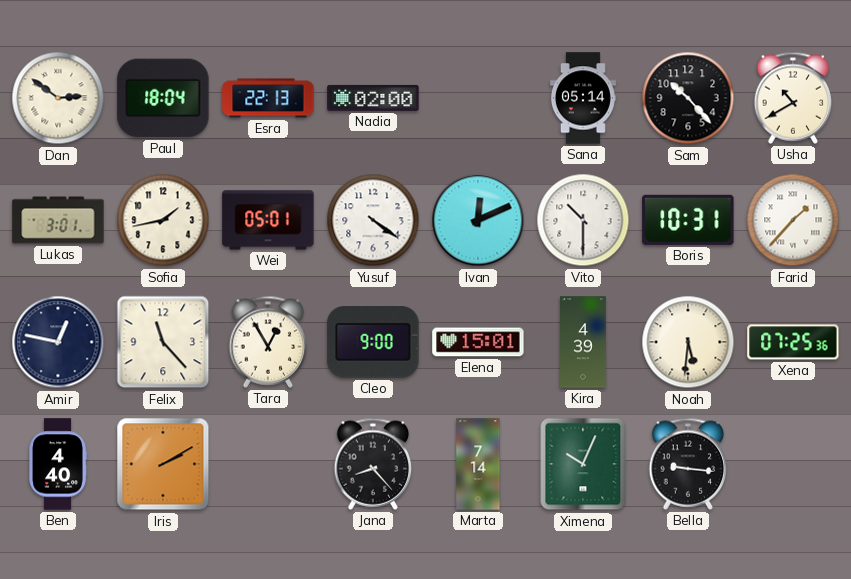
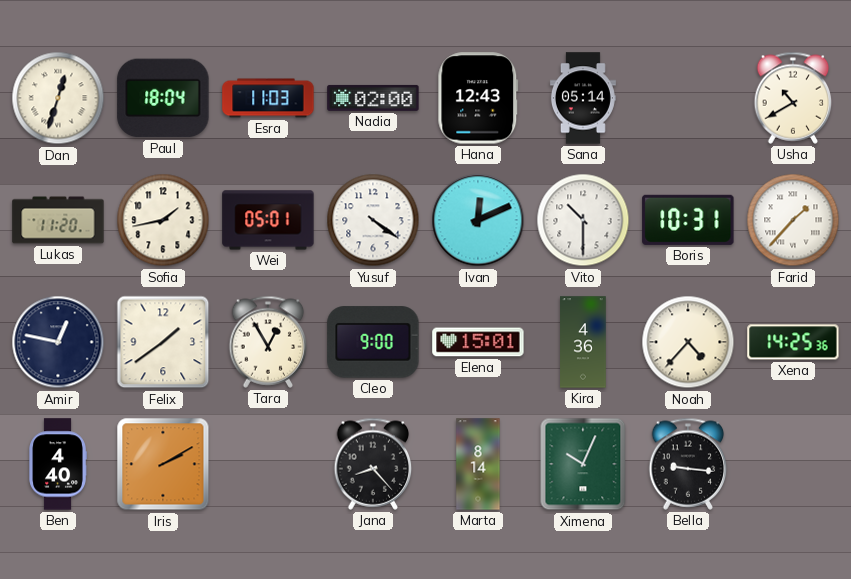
Dan: 2:51 -> 12:33 (58, 98)
Esra: 22:13 -> 11:03 (268, 98)
Hana: none -> 12:43 (478, 98)
Sam: 10:23 -> none (688, 98)
Lukas: 3:01 -> 11:20 (58, 220)
Felix: 11:23 -> 1:39 (163, 342)
Kira: 4:39 -> 4:36 (583, 342)
Noah: 5:31 -> 4:37 (688, 342)
Xena: 07:25 -> 14:25 (793, 342)
Marta: 7:14 -> 8:14 (478, 464)
